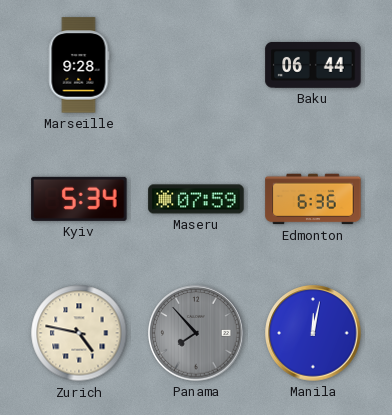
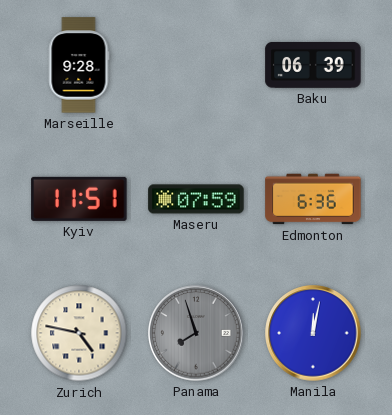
Baku: 06:44 -> 06:39 (313, 65)
Kyiv: 5:34 -> 11:51 (79, 199)
Panama: 7:53 -> 7:57 (196, 333)
